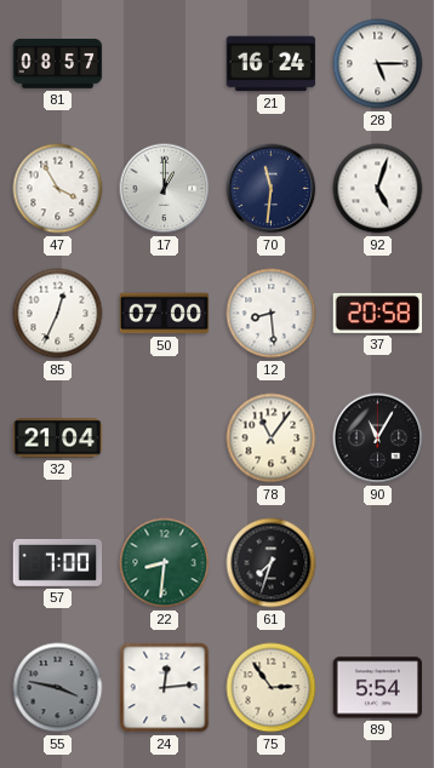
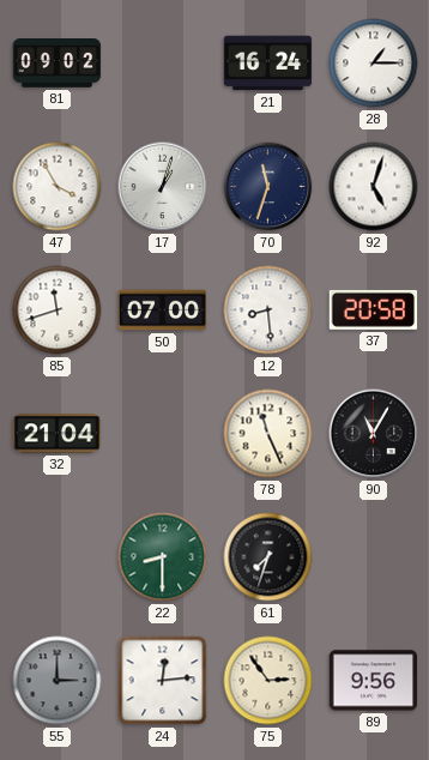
81: 08:57 -> 09:02 (58, 64)
28: 5:15 -> 1:15 (374, 64)
17: 1:00 -> 1:03 (163, 187)
70: 11:31 -> 11:33 (268, 187)
85: 12:34 -> 11:42 (58, 310)
78: 11:06 -> 11:26 (268, 434)
57: 7:00 -> none (58, 562)
22: 8:31 -> 8:30 (163, 557)
55: 3:47 -> 3:00 (58, 681)
89: 5:54 -> 9:56 (374, 681)
